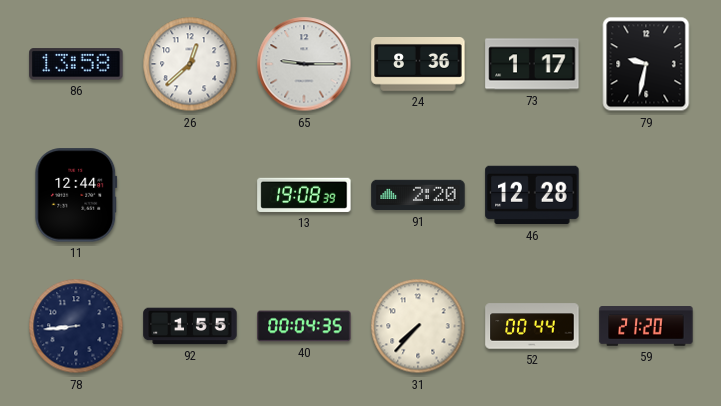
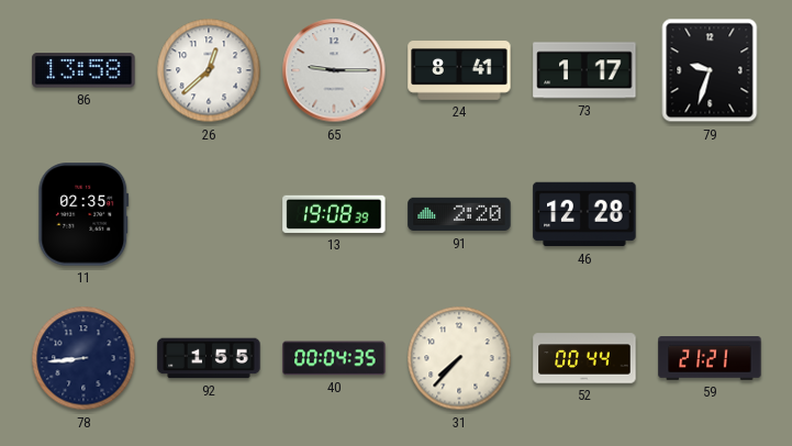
24: 8:36 -> 8:41 (459, 71)
79: 9:32 -> 9:33 (710, 70)
11: 12:44 -> 02:35 (83, 214)
59: 21:20 -> 21:21 (710, 359)
